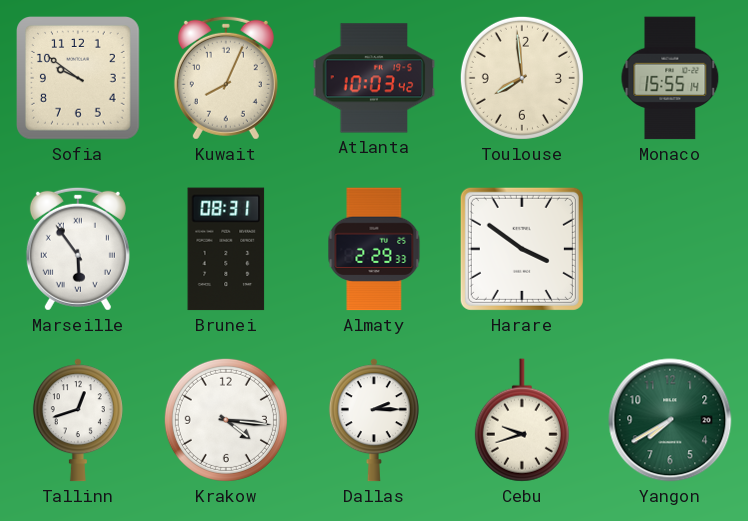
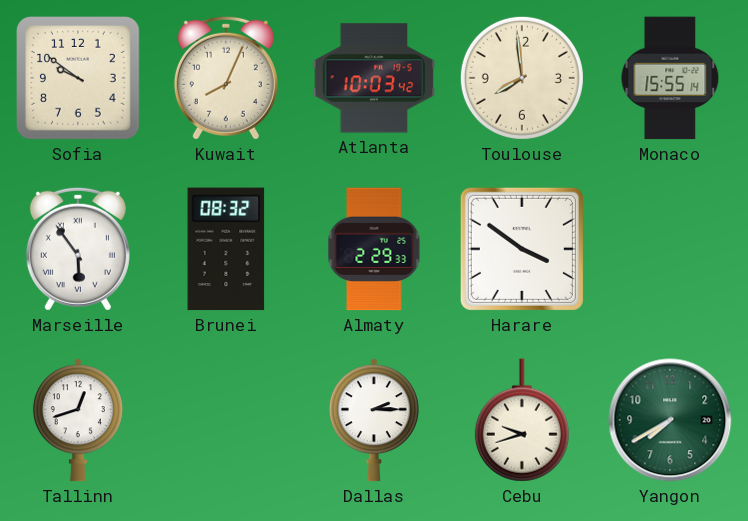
Brunei: 08:31 -> 08:32 (226, 249)
Krakow: 4:16 -> none (226, 420)
